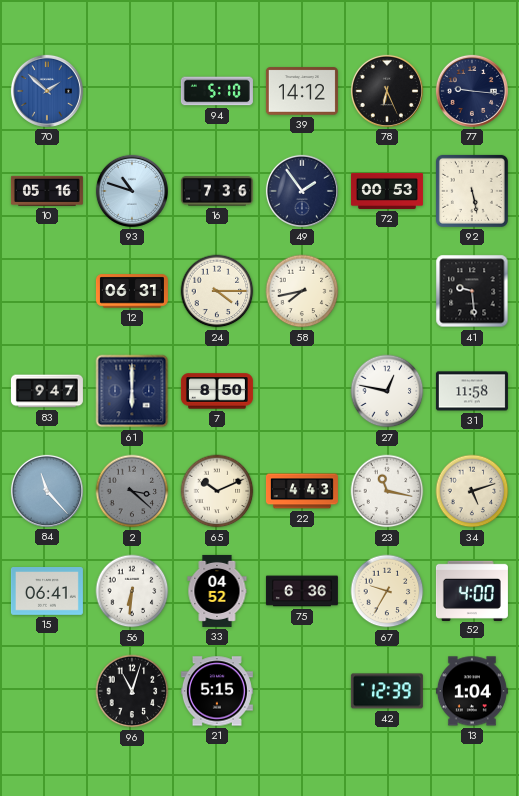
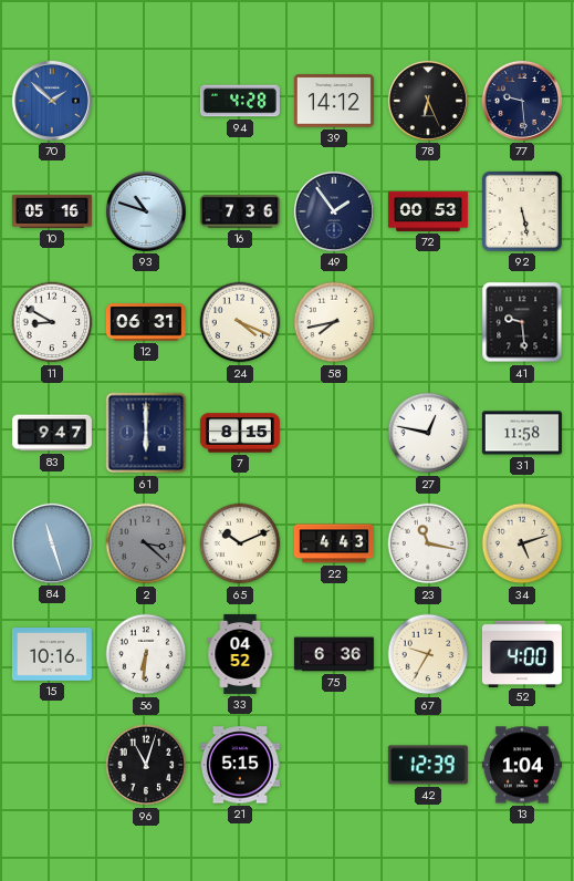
94: 5:10 -> 4:28 (240, 101)
77: 9:16 -> 9:29 (522, 101)
11: none -> 8:50 (52, 322)
24: 4:15 -> 4:19 (240, 322)
7: 8:50 -> 8:15 (240, 433)
84: 11:23 -> 11:27 (52, 543)
15: 06:41 -> 10:16 (52, 655)
